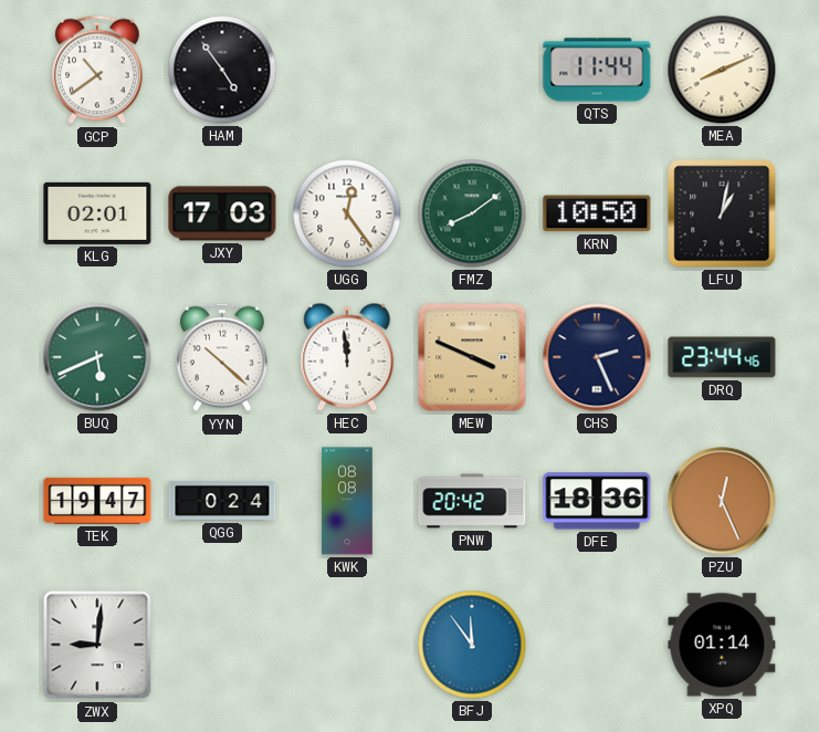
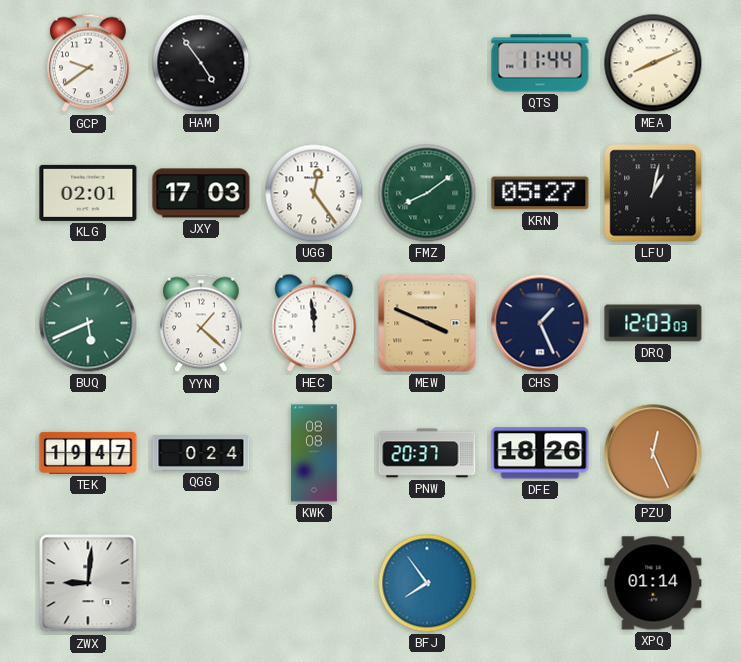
GCP: 10:39 -> 9:39 (88, 63)
KRN: 10:50 -> 05:27 (540, 193)
YYN: 10:22 -> 1:22 (201, 323)
CHS: 2:26 -> 1:26 (540, 323)
DRQ: 23:44 -> 12:03 (653, 323)
PNW: 20:42 -> 20:37 (427, 453)
DFE: 18:36 -> 18:26 (540, 453)
BFJ: 11:54 -> 7:54 (427, 583)
